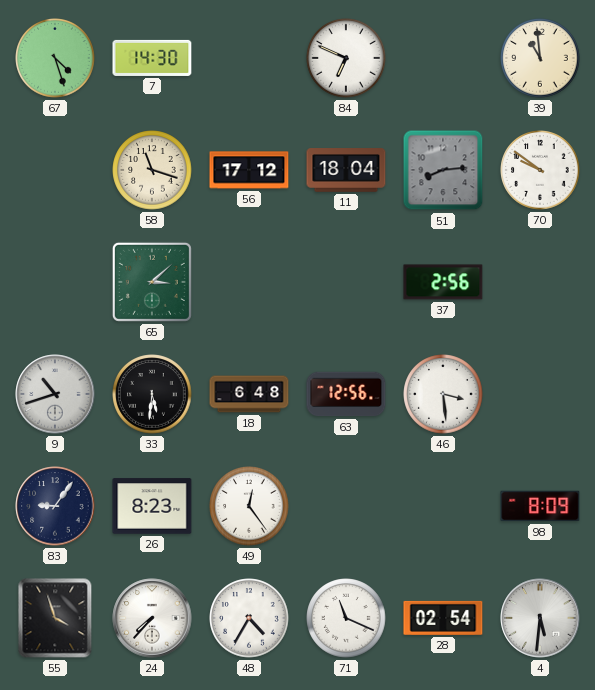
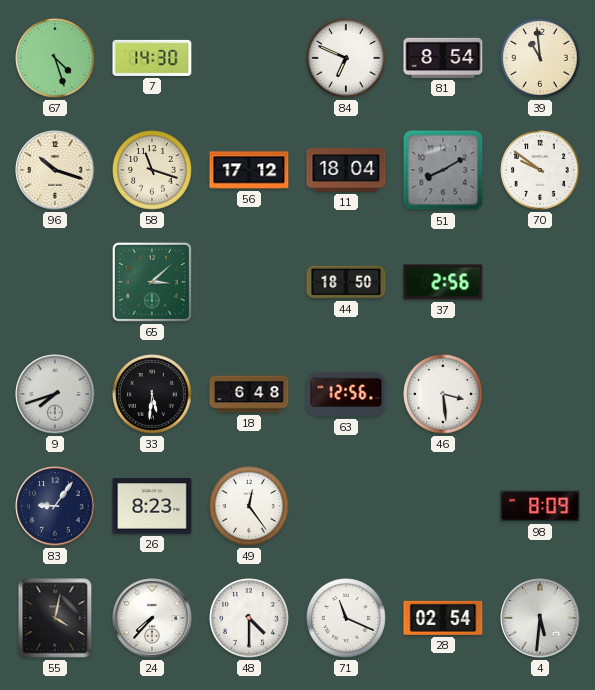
81: none -> 8:54 (443, 58)
96: none -> 10:18 (55, 170)
51: 8:14 -> 8:10 (443, 170)
44: none -> 18:50 (346, 282)
9: 10:42 -> 7:42 (55, 394)
55: 3:57 -> 4:02 (55, 618)
48: 4:35 -> 4:30 (249, 618)
